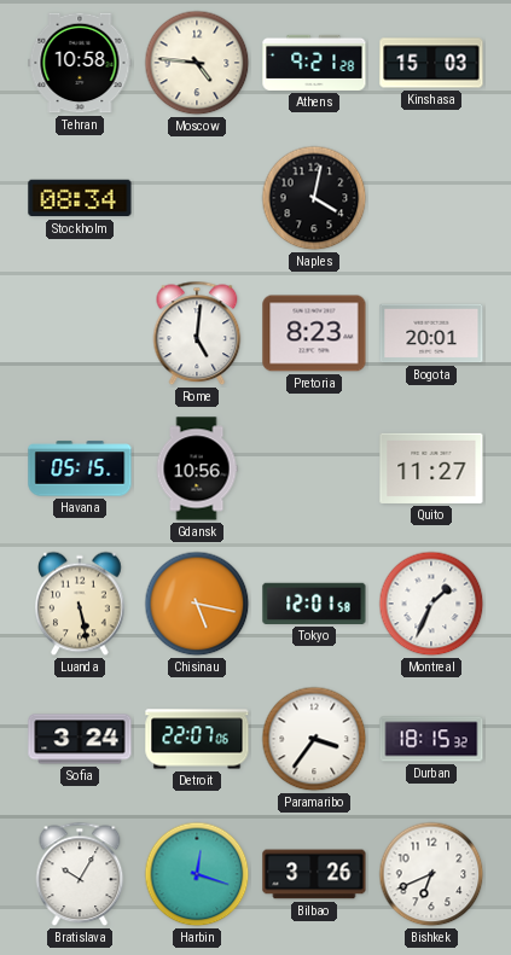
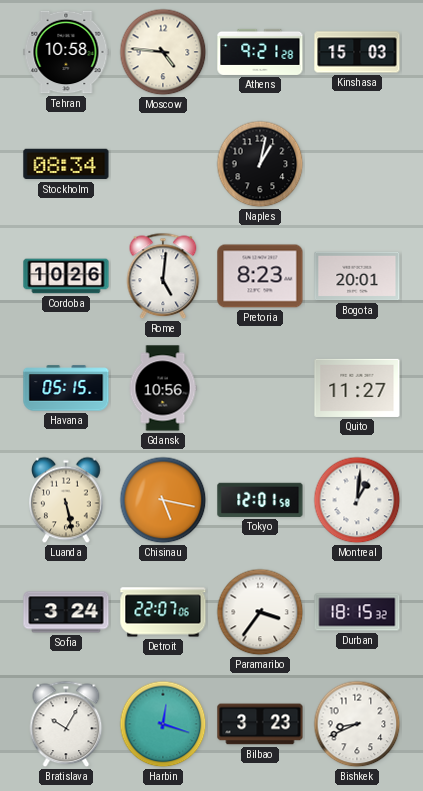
Naples: 4:02 -> 1:02 (260, 164)
Cordoba: none -> 10:26 (66, 276)
Montreal: 1:34 -> 1:01 (357, 500)
Bilbao: 3:26 -> 3:23 (260, 724)
Bishkek: 6:41 -> 8:41 (357, 724)
